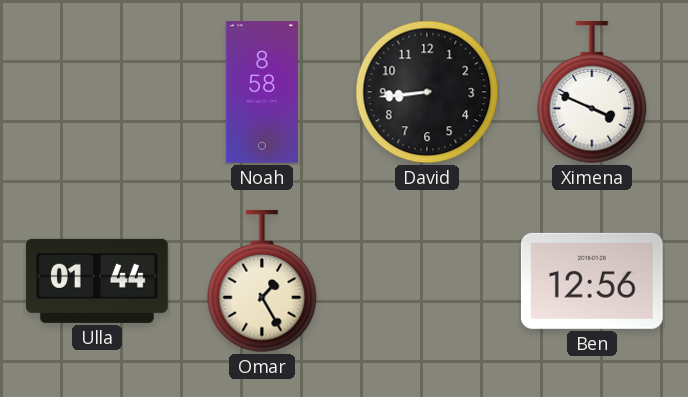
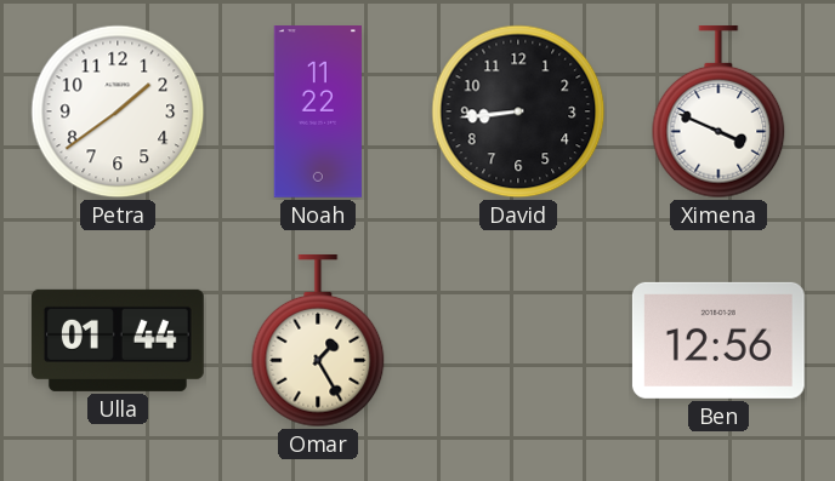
Petra: none -> 1:39 (118, 111)
Noah: 8:58 -> 11:22 (317, 113)
